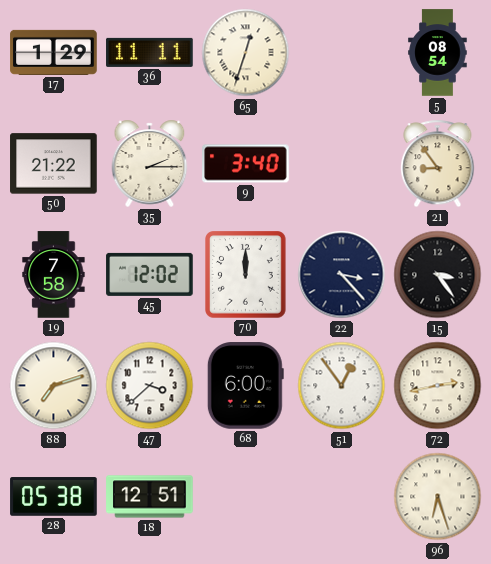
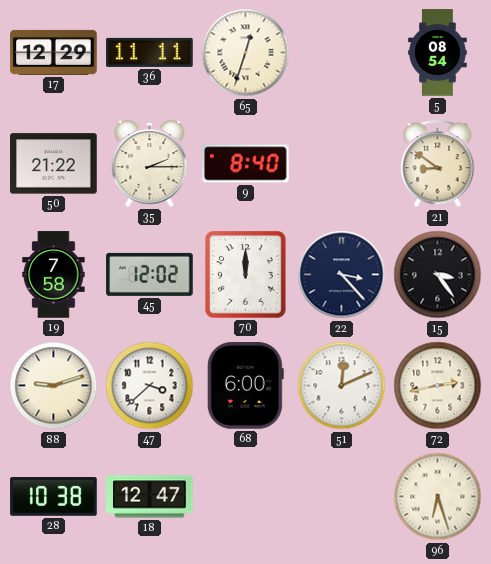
17: 1:29 -> 12:29 (54, 52)
9: 3:40 -> 8:40 (246, 164)
21: 8:54 -> 8:51 (438, 164)
88: 7:12 -> 9:12 (54, 386)
51: 12:54 -> 12:11 (342, 386)
28: 05:38 -> 10:38 (54, 497)
18: 12:51 -> 12:47 (150, 497)
